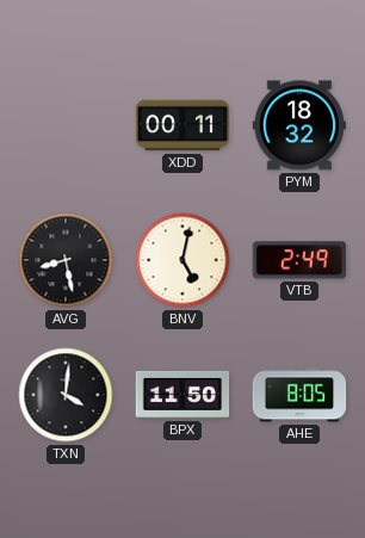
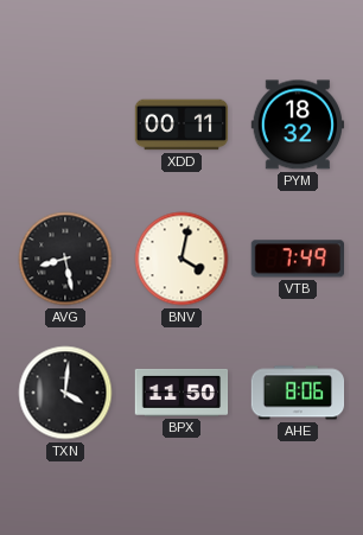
BNV: 5:02 -> 4:02 (181, 259)
VTB: 2:49 -> 7:49 (297, 259)
AHE: 8:05 -> 8:06 (298, 393)
